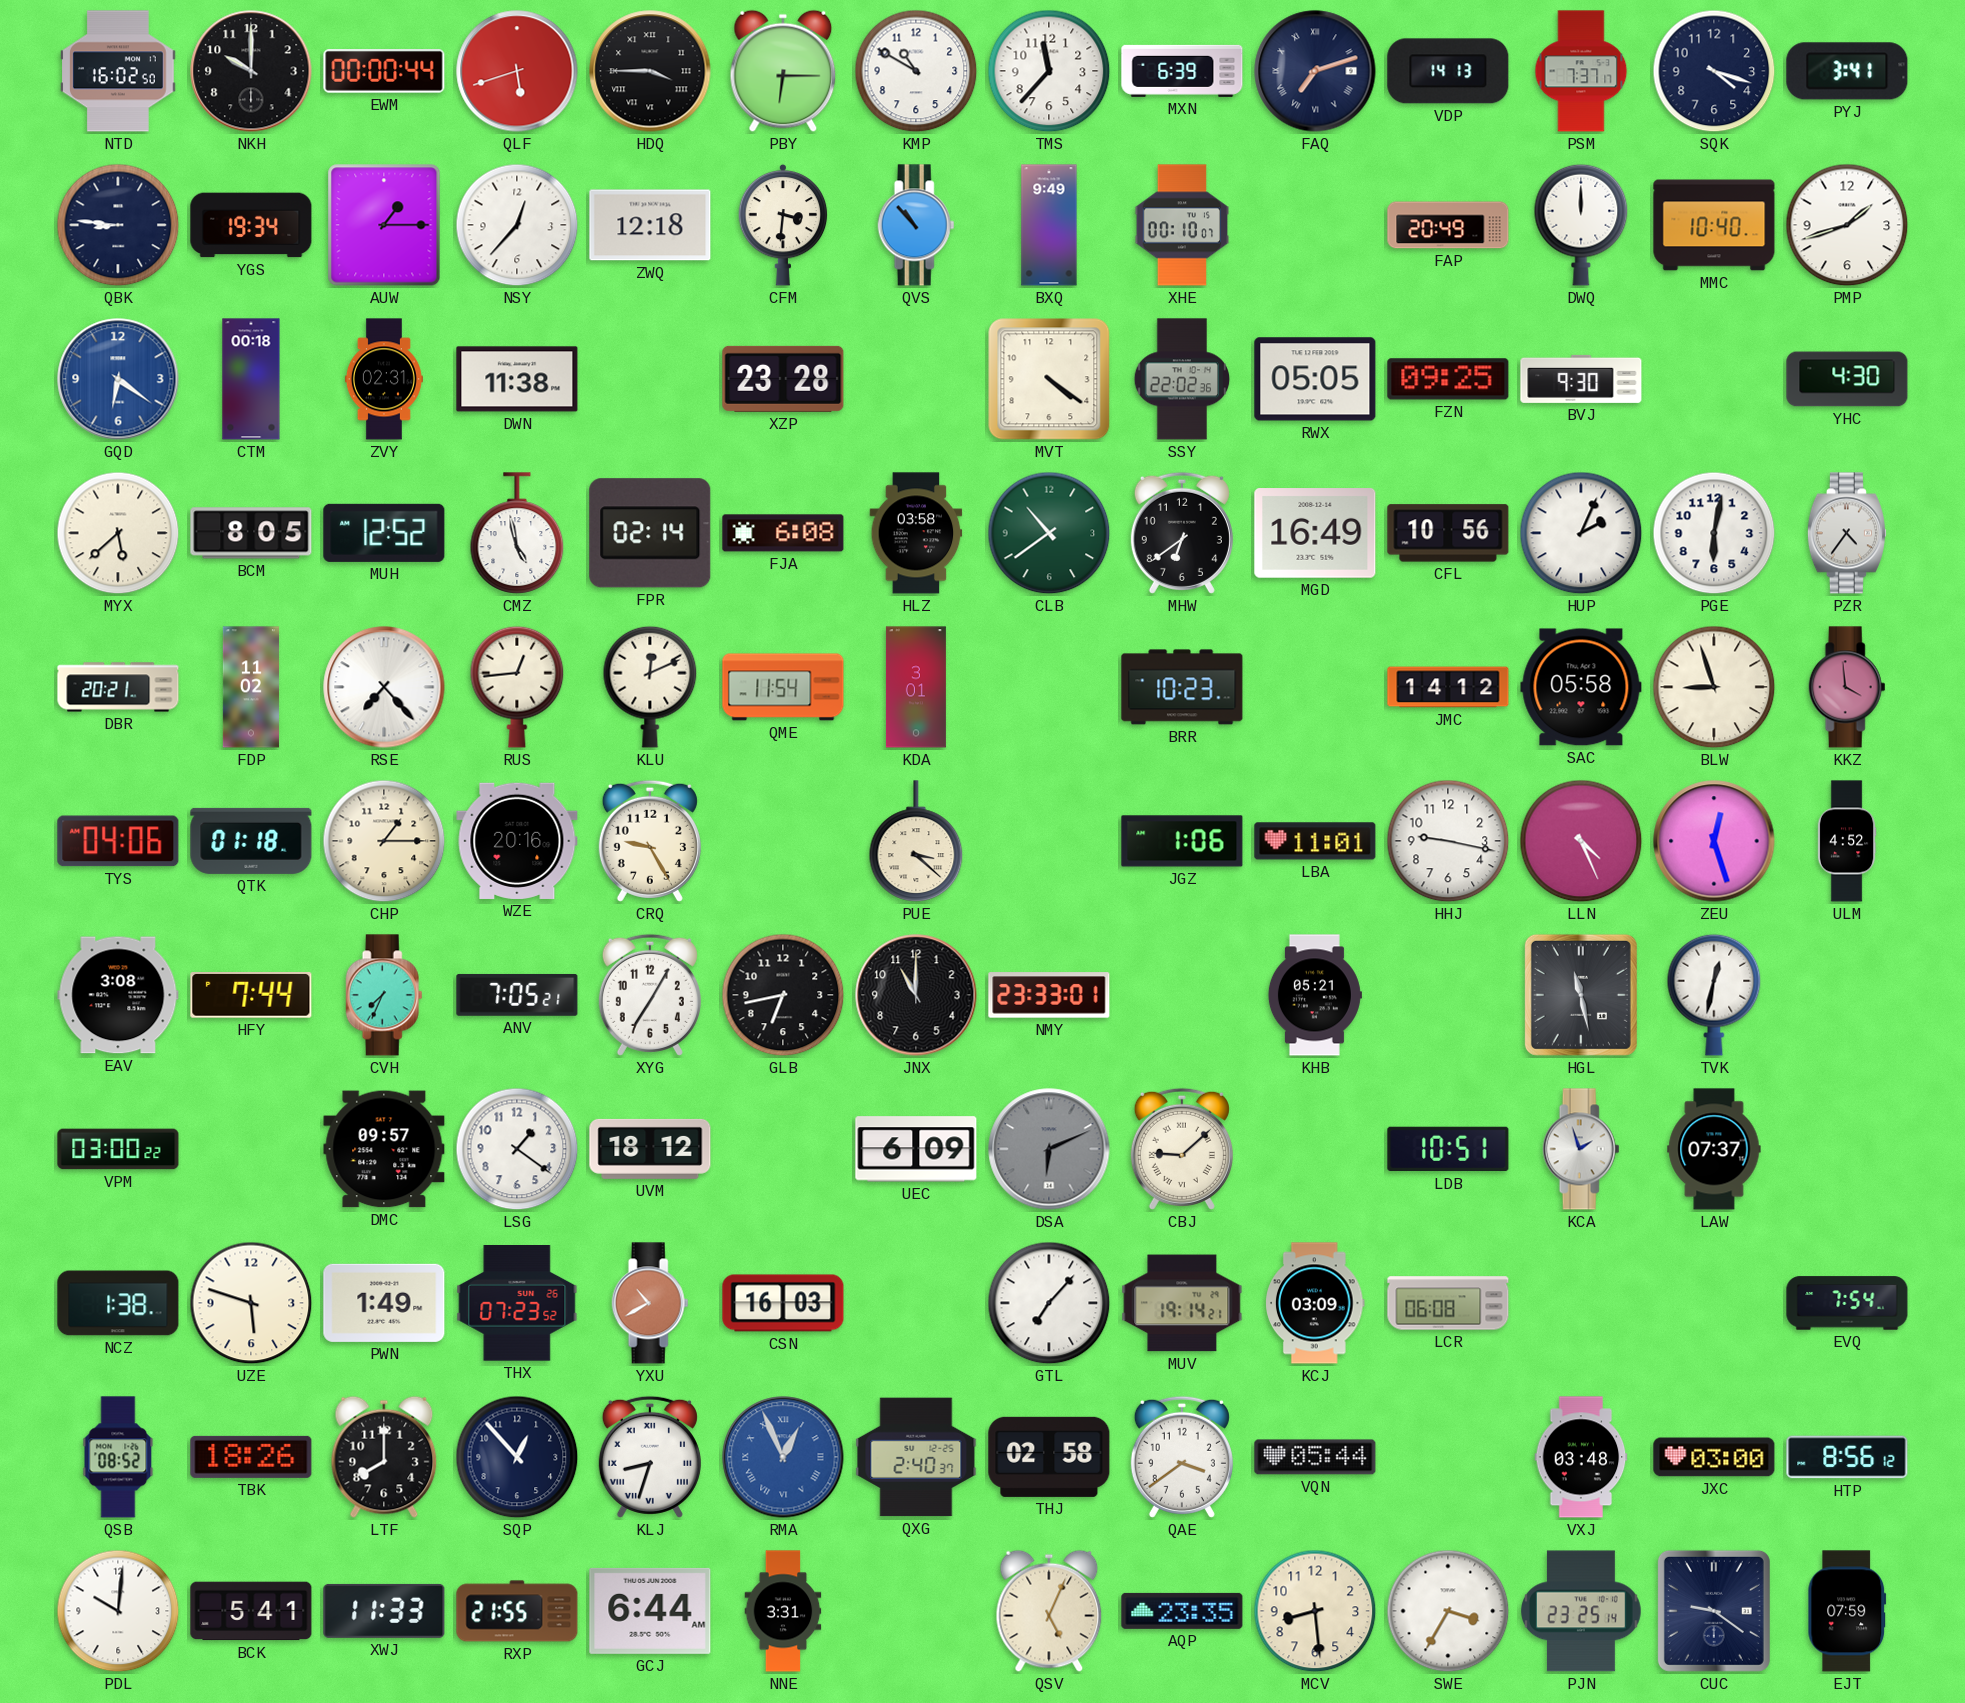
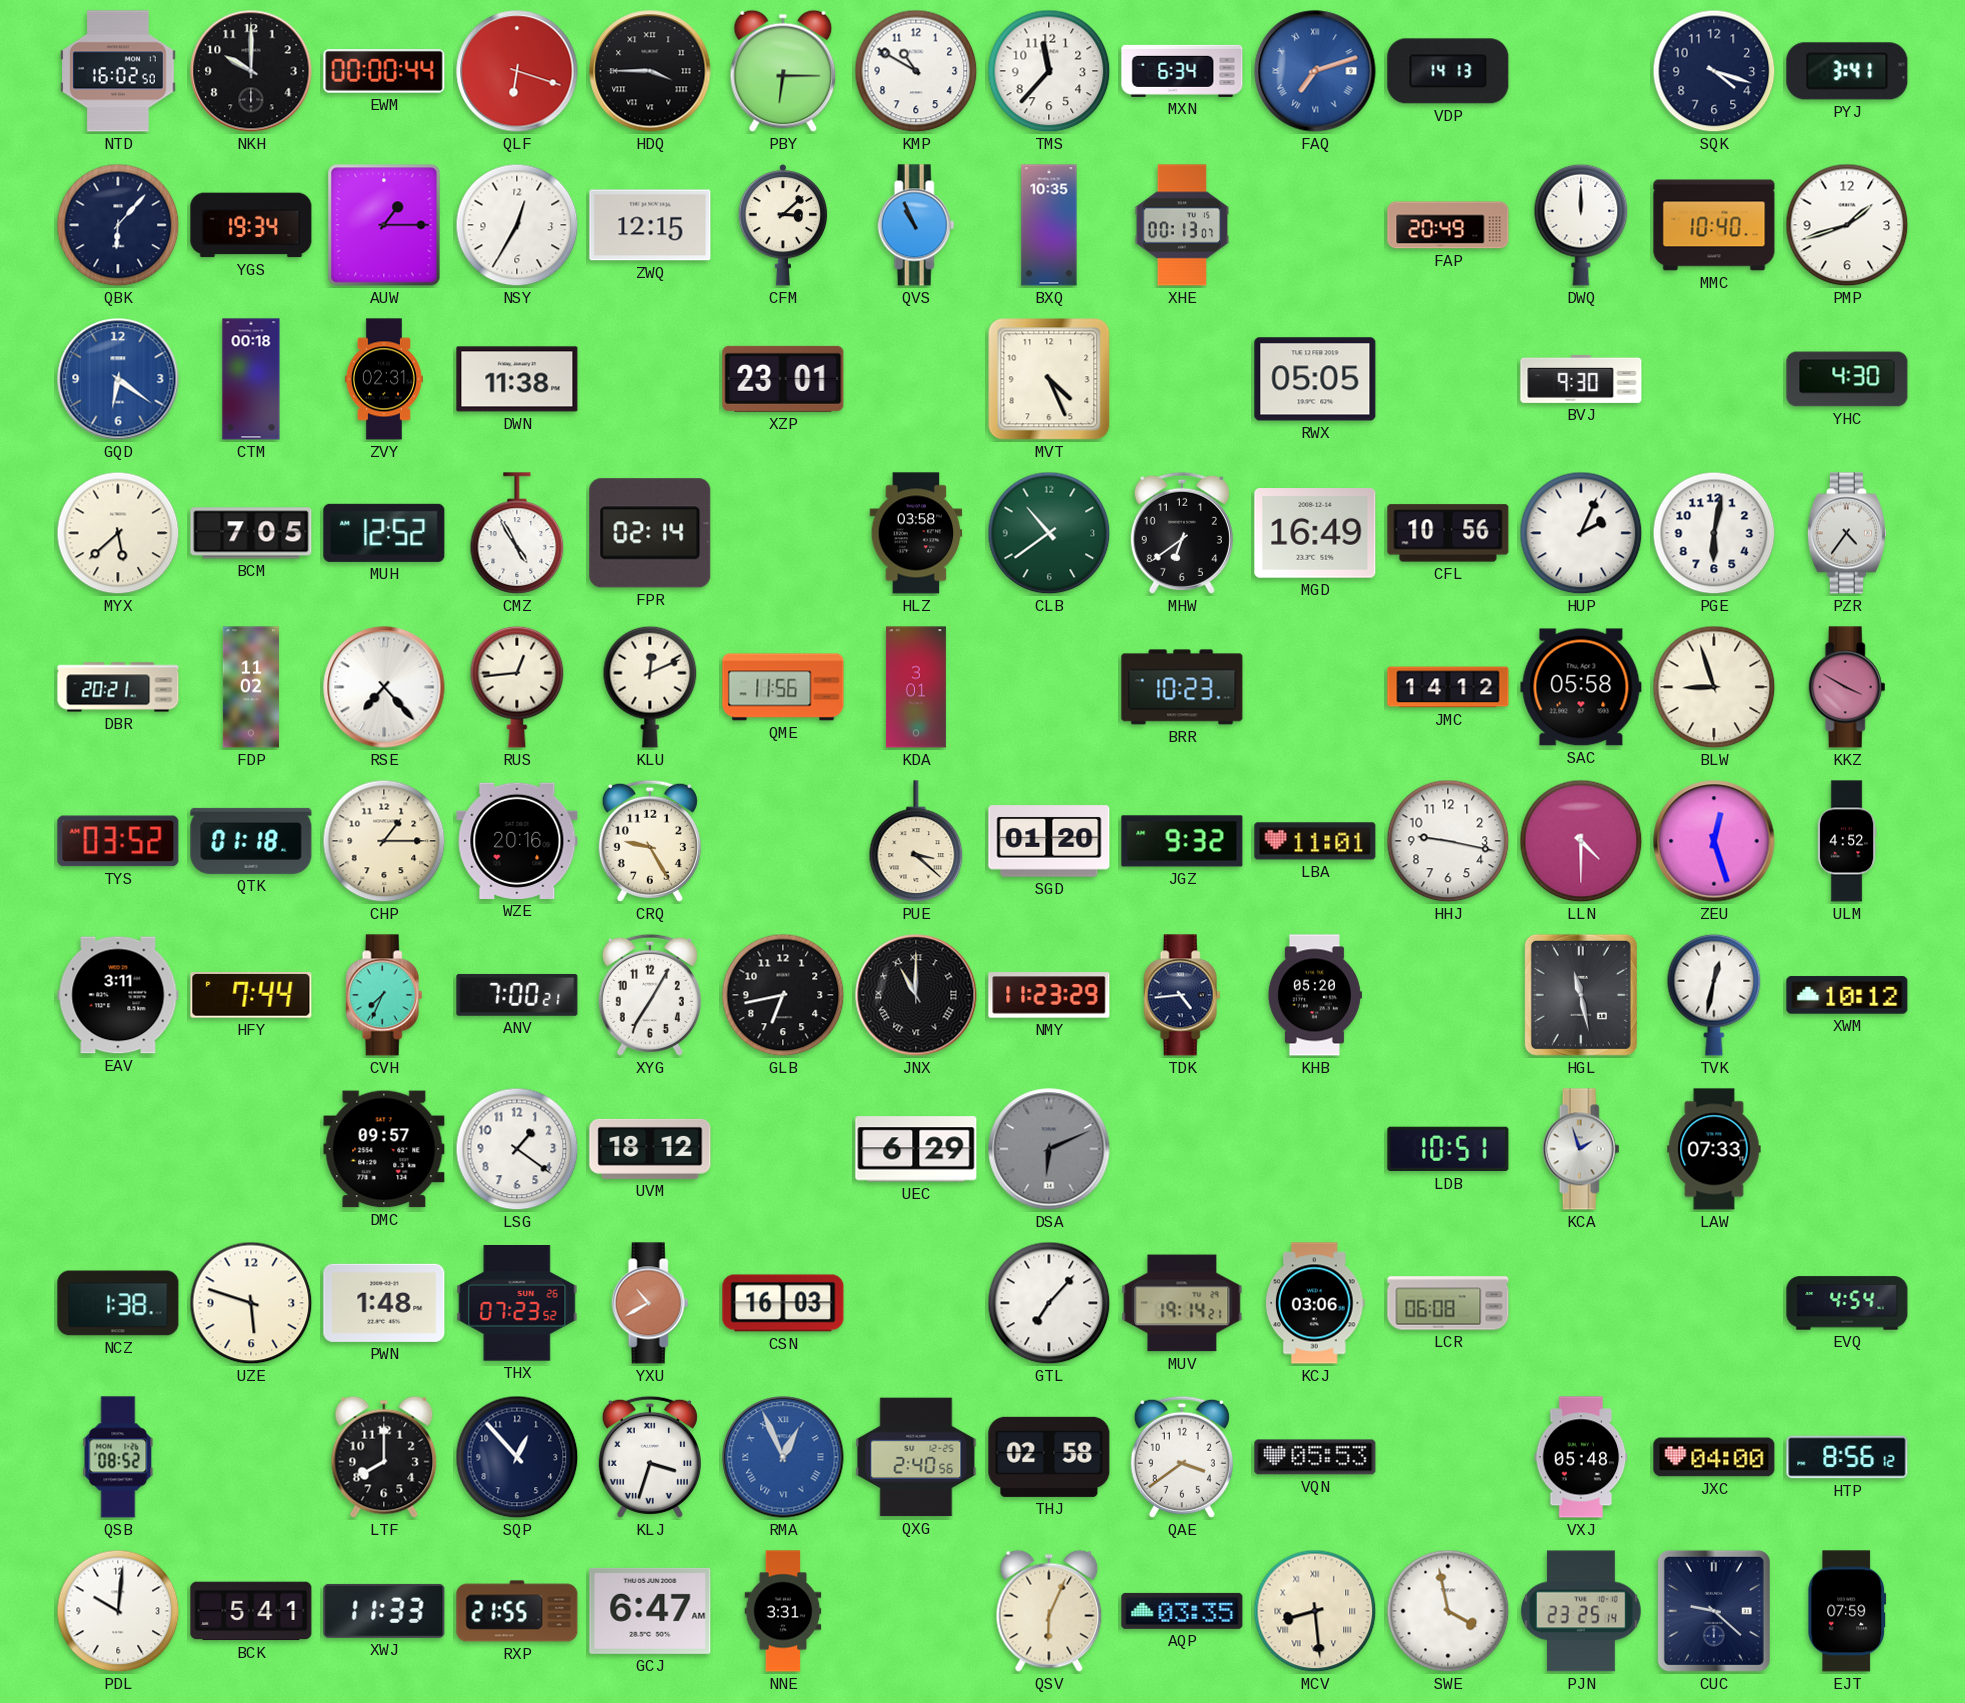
QLF: 5:42 -> 6:18 (517, 71)
MXN: 6:39 -> 6:34 (1182, 71)
FAQ dial: navy -> blue (1315, 71)
PSM: 7:37 -> none (1581, 71)
QBK: 8:46 -> 6:07 (118, 225)
NSY: 12:37 -> 12:35 (517, 225)
ZWQ: 12:18 -> 12:15 (650, 225)
CFM: 3:31 -> 3:08 (783, 225)
QVS: 10:53 -> 10:56 (916, 225)
BXQ: 9:49 -> 10:35 (1049, 225)
XHE: 00:10 -> 00:13 (1182, 225)
XZP: 23:28 -> 23:01 (783, 379)
MVT: 4:21 -> 4:26 (1049, 379)
SSY: 22:02 -> none (1182, 379)
FZN: 09:25 -> none (1448, 379)
BCM: 8:05 -> 7:05 (251, 533)
CMZ: 4:58 -> 4:55 (517, 533)
FJA: 6:08 -> none (783, 533)
QME: 11:54 -> 11:56 (783, 687)
KKZ: 3:59 -> 3:50 (1847, 687)
TYS: 04:06 -> 03:52 (118, 841)
SGD: none -> 01:20 (1049, 841)
JGZ: 1:06 -> 9:32 (1182, 841)
LLN: 4:26 -> 4:30 (1581, 841)
EAV: 3:08 -> 3:11 (118, 995)
ANV: 7:05 -> 7:00 (517, 995)
JNX numerals: Arabic -> Roman (916, 995)
NMY: 23:33 -> 11:23 (1049, 995)
TDK: none -> 4:44 (1182, 995)
KHB: 05:21 -> 05:20 (1315, 995)
XWM: none -> 10:12 (1847, 995)
VPM: 03:00 -> none (118, 1149)
UEC: 6:09 -> 6:29 (916, 1149)
CBJ: 9:08 -> none (1182, 1149)
LAW: 07:37 -> 07:33 (1714, 1149)
PWN: 1:49 -> 1:48 (384, 1303)
KCJ: 03:09 -> 03:06 (1316, 1303)
EVQ: 7:54 -> 4:54 (1847, 1303)
TBK: 18:26 -> none (251, 1457)
KLJ: 8:33 -> 3:33 (650, 1457)
QXG: 2:40:37 -> 2:40:56 (916, 1457)
VQN: 05:44 -> 05:53 (1315, 1457)
VXJ: 03:48 -> 05:48 (1581, 1457)
JXC: 03:00 -> 04:00 (1714, 1457)
GCJ: 6:44 -> 6:47 (650, 1611)
QSV: 5:04 -> 6:04 (1049, 1611)
AQP: 23:35 -> 03:35 (1182, 1611)
MCV numerals: Arabic -> Roman (1315, 1611)
SWE: 3:35 -> 3:58 (1448, 1611)
CUC: 9:21 -> 9:22 (1714, 1611)
